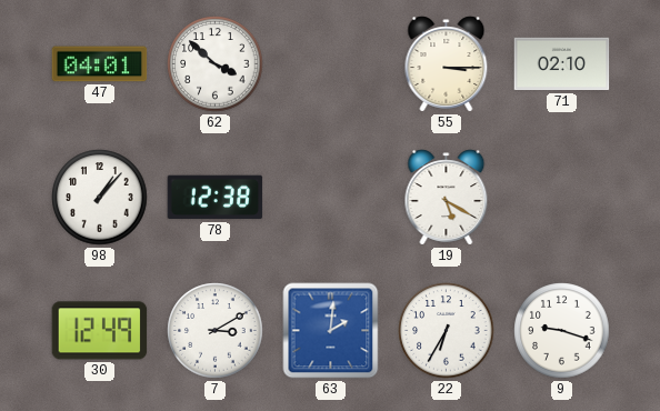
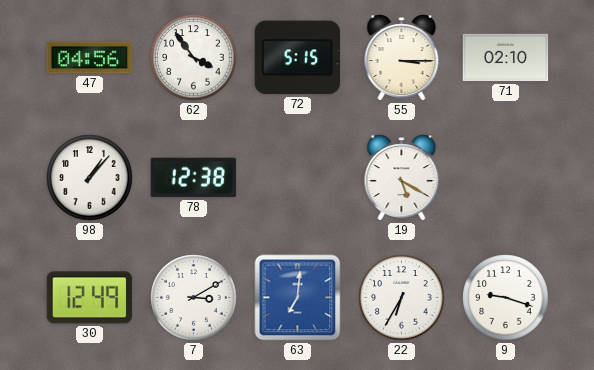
47: 04:01 -> 04:56 (90, 58)
62: 3:52 -> 3:54 (194, 58)
72: none -> 5:15 (298, 58)
63: 2:01 -> 7:01 (298, 298)
